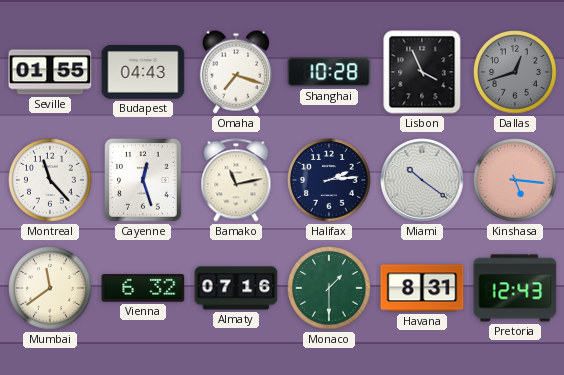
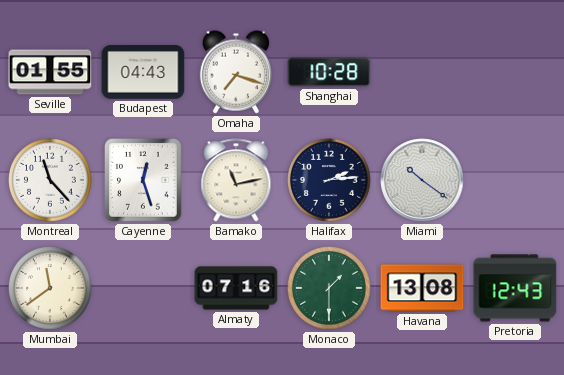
Lisbon: 3:56 -> none (422, 72)
Dallas: 12:42 -> none (515, 72)
Kinshasa: 5:16 -> none (515, 180)
Vienna: 6:32 -> none (143, 288)
Havana: 8:31 -> 13:08 (422, 288)
